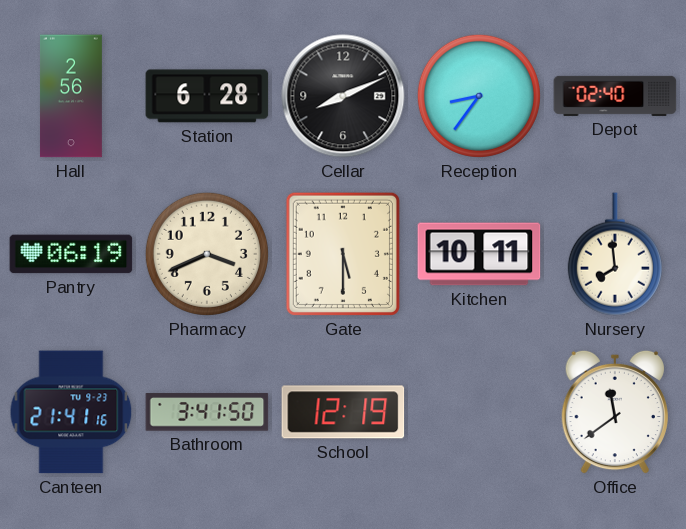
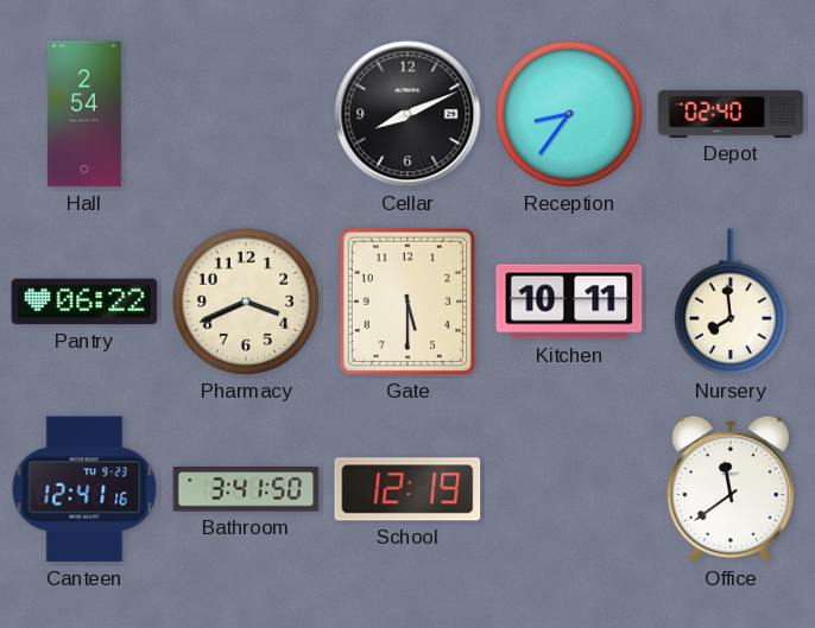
Hall: 2:56 -> 2:54 (84, 114)
Station: 6:28 -> none (207, 96)
Pantry: 06:19 -> 06:22 (84, 302)
Canteen: 21:41 -> 12:41 (84, 489)
